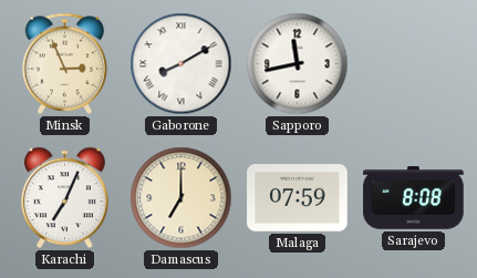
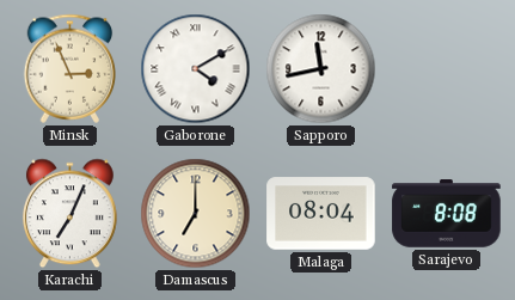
Gaborone: 8:10 -> 4:10 (196, 69)
Malaga: 07:59 -> 08:04 (321, 214)
